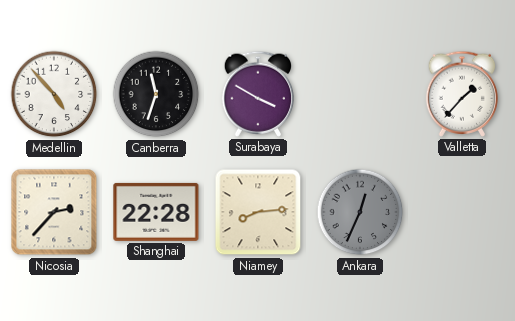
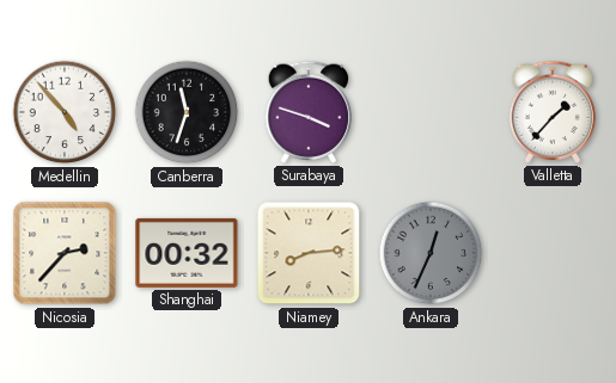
Surabaya: 3:50 -> 3:48 (309, 112)
Shanghai: 22:28 -> 00:32 (187, 253)
